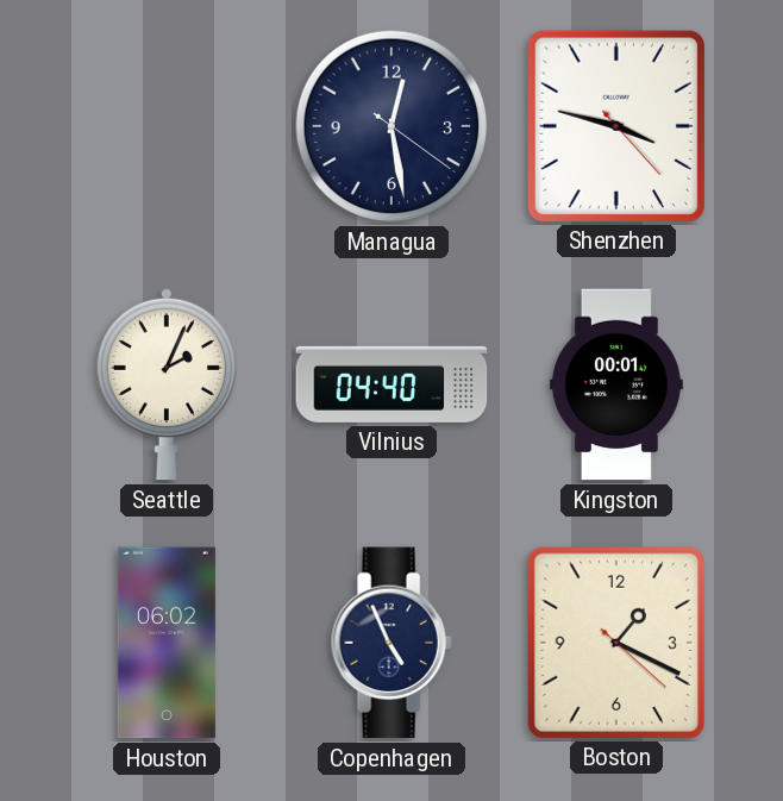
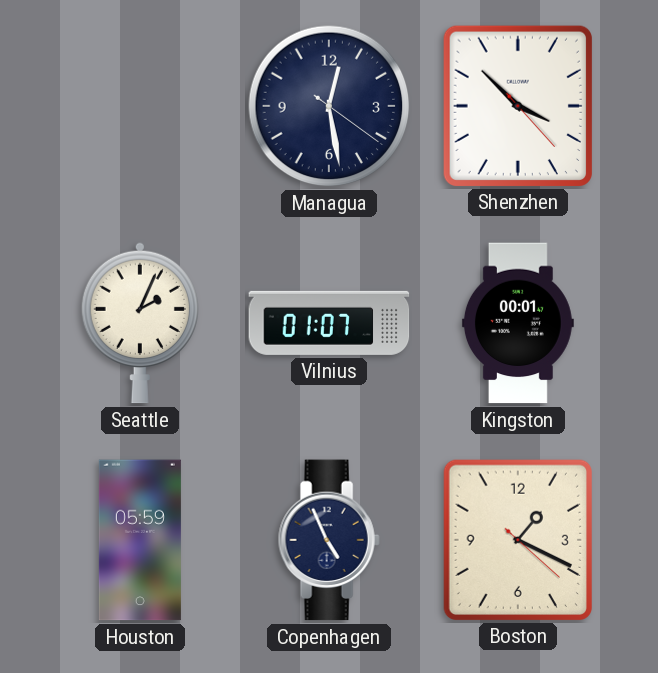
Shenzhen: 3:47 -> 3:52 (518, 105)
Vilnius: 04:40 -> 01:07 (329, 323)
Houston: 06:02 -> 05:59 (140, 540)
